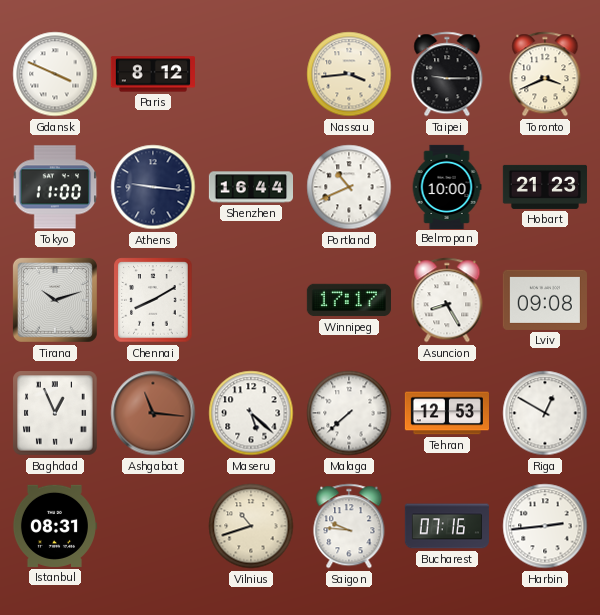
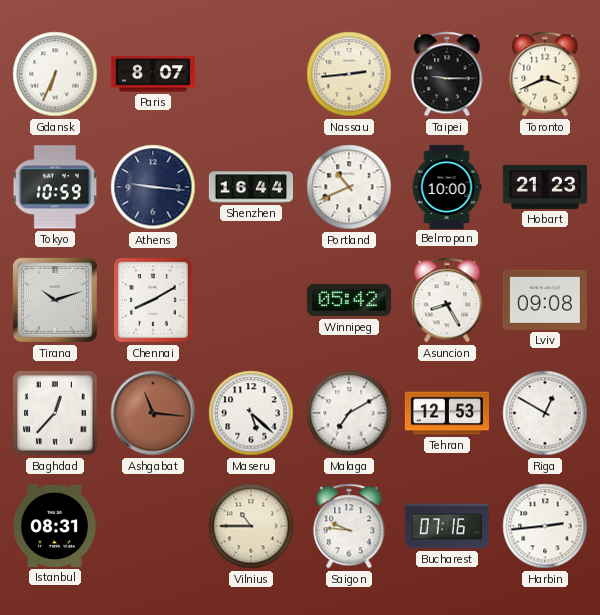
Gdansk: 3:49 -> 6:34 (55, 74)
Paris: 8:12 -> 8:07 (153, 74)
Nassau: 3:44 -> 2:44 (349, 74)
Tokyo: 11:00 -> 10:59 (55, 187)
Winnipeg: 17:17 -> 05:42 (349, 300)
Baghdad: 12:56 -> 12:37 (55, 413)
Malaga: 7:38 -> 7:10 (349, 413)
Vilnius: 10:42 -> 10:45 (251, 526)
